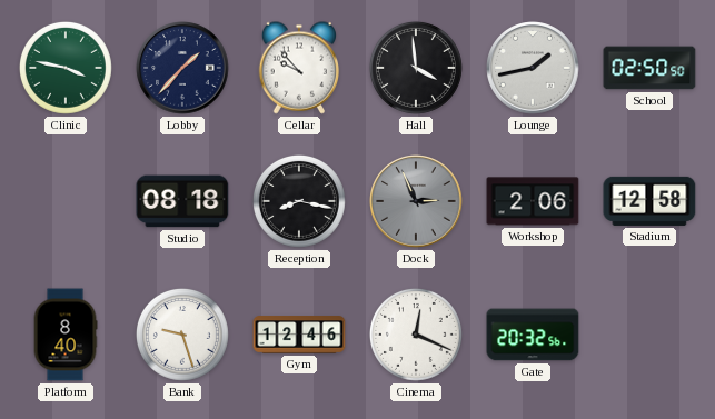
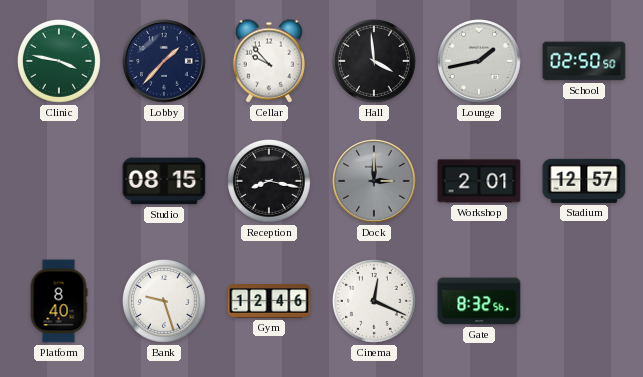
Studio: 08:18 -> 08:15 (164, 181)
Dock: 2:56 -> 3:00 (374, 181)
Workshop: 2:06 -> 2:01 (479, 181)
Stadium: 12:58 -> 12:57 (584, 181)
Gate: 20:32 -> 8:32 (479, 301)
